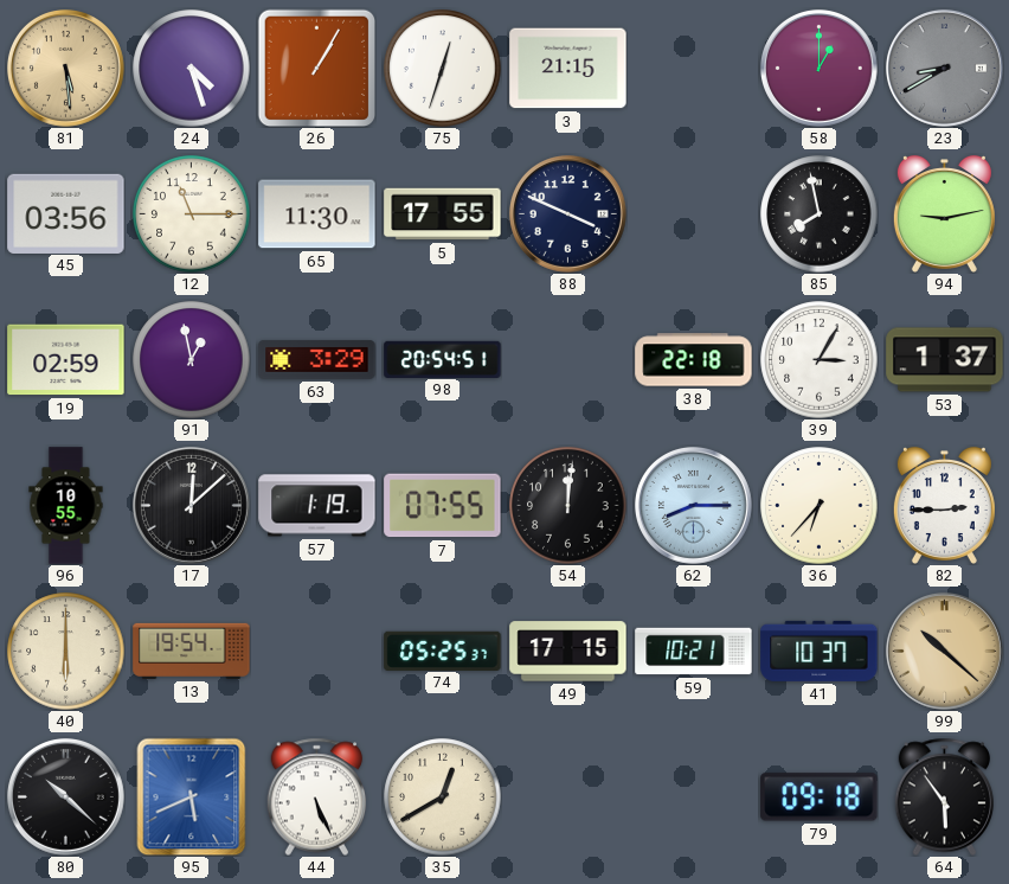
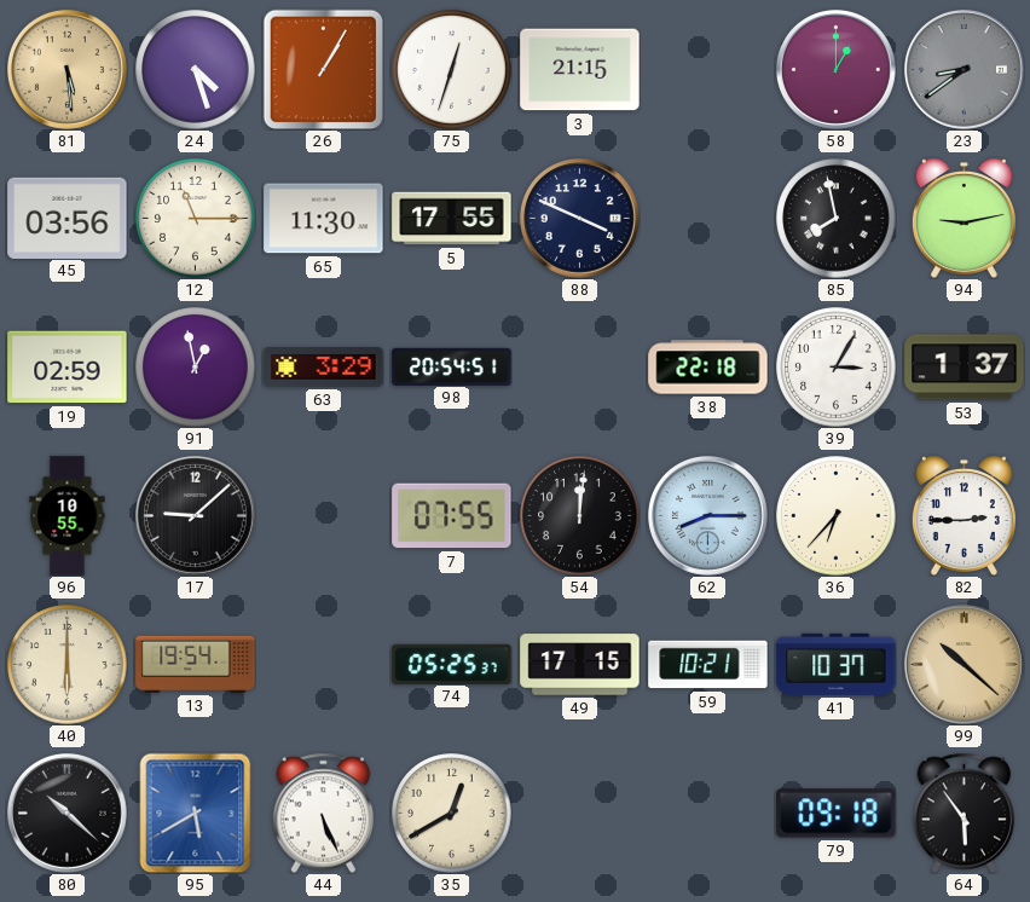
23: 8:40 -> 8:39 (964, 69)
17: 12:08 -> 9:08 (195, 515)
57: 1:19 -> none (317, 506)
95: 5:41 -> 5:40 (196, 813)
